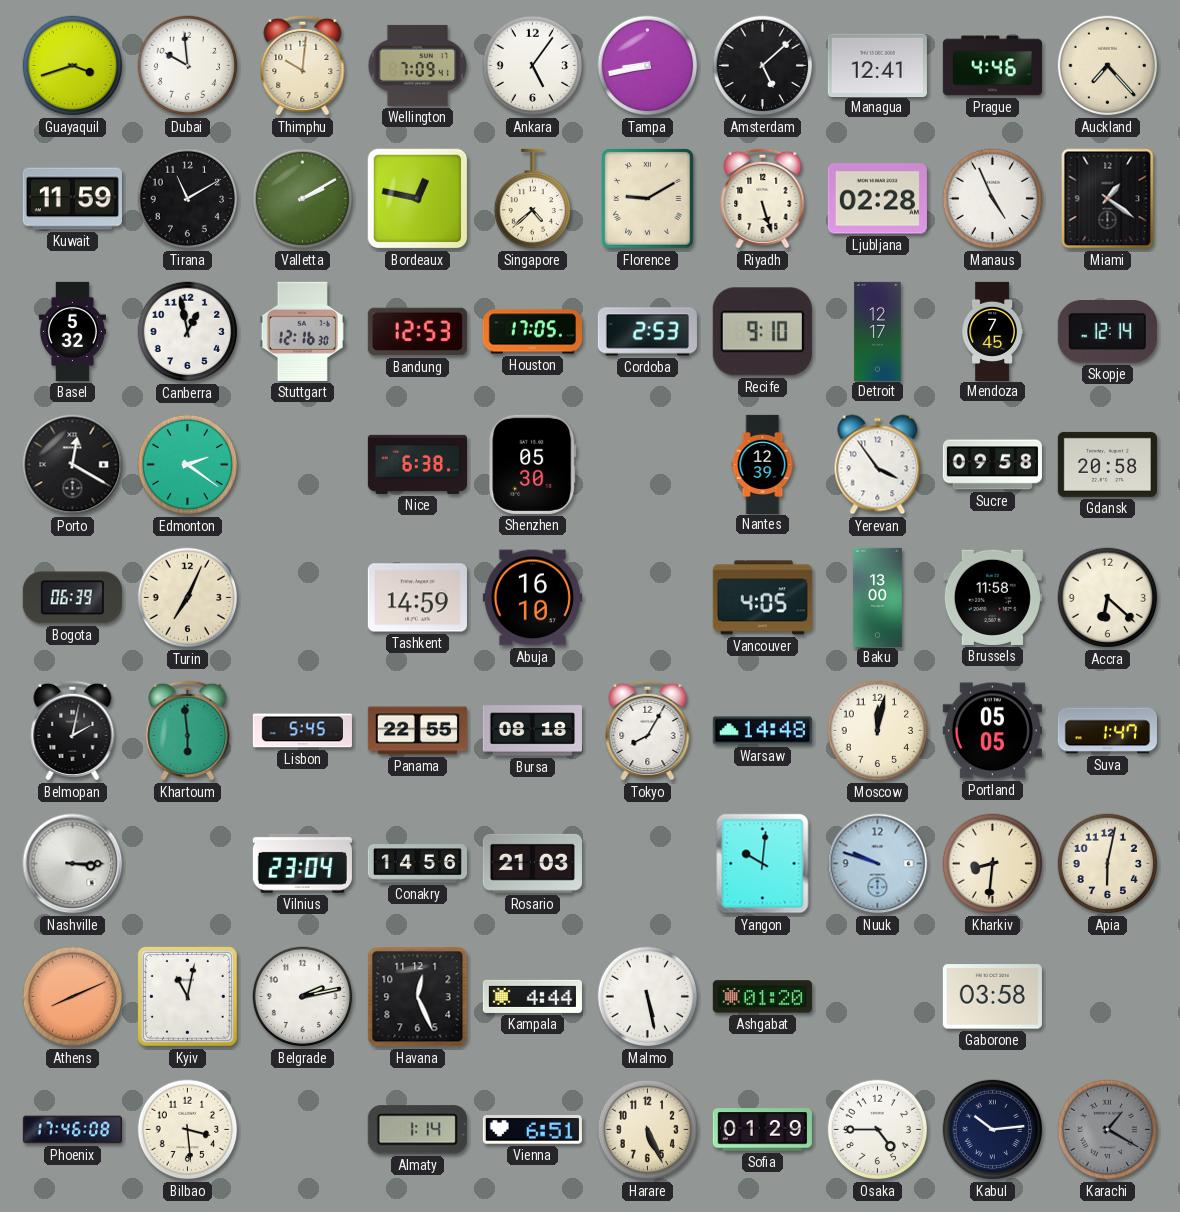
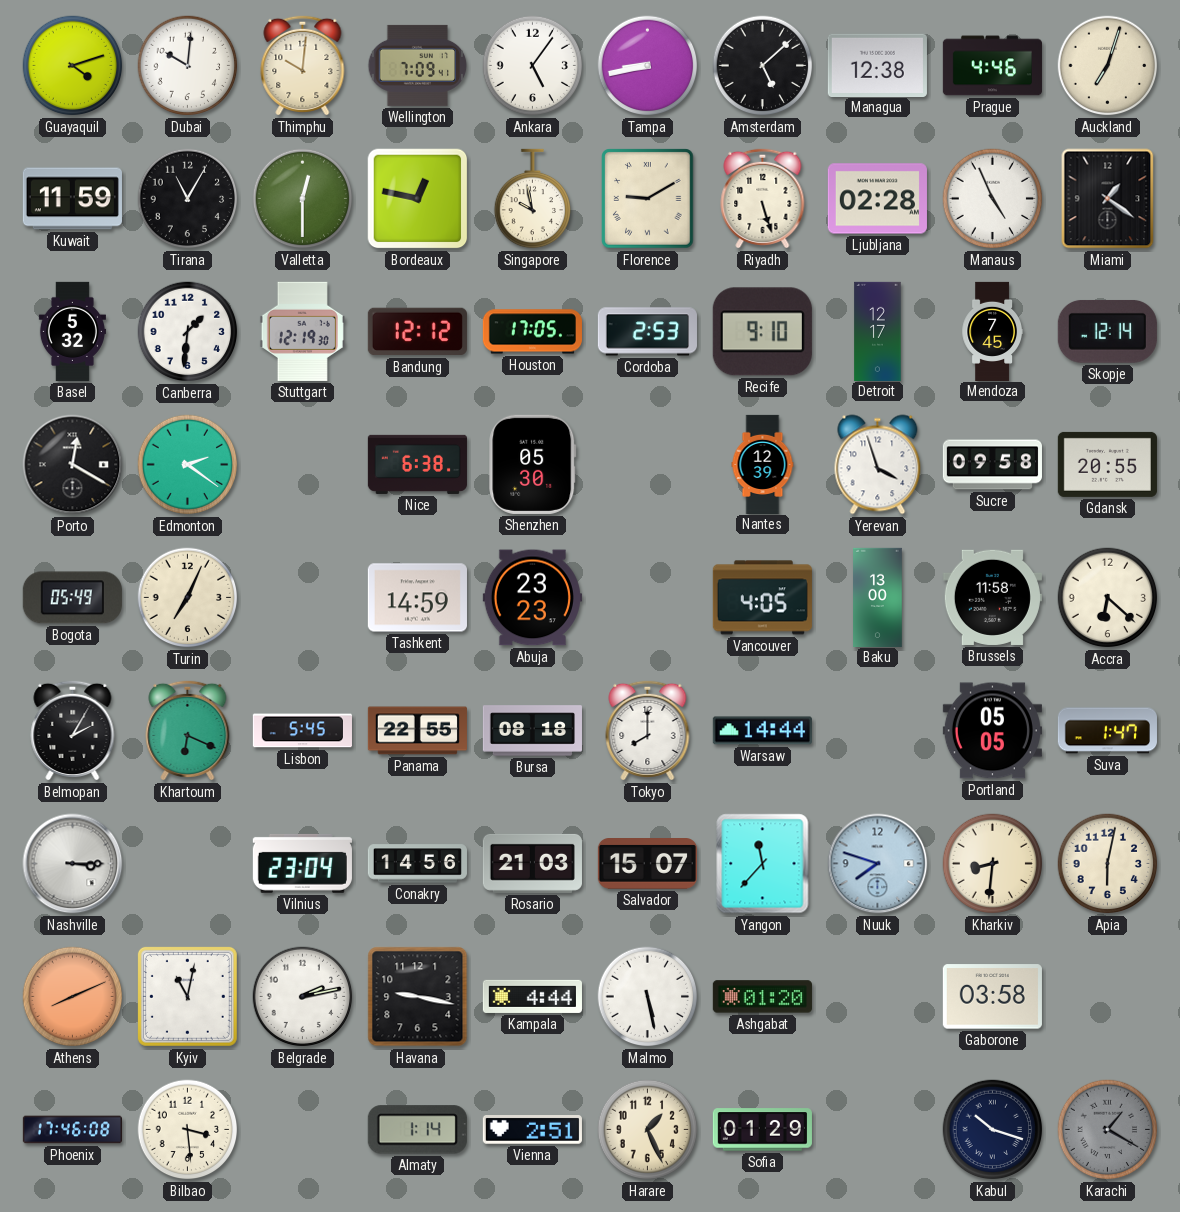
Guayaquil: 3:42 -> 4:12 (73, 66)
Dubai: 9:59 -> 10:01 (188, 66)
Managua: 12:41 -> 12:38 (877, 65)
Auckland: 7:23 -> 7:03 (1108, 66)
Tirana: 11:10 -> 11:05 (188, 199)
Valletta: 2:10 -> 12:30 (303, 199)
Singapore: 4:38 -> 9:58 (532, 199)
Canberra: 12:58 -> 1:31 (188, 332)
Stuttgart: 12:16 -> 12:19 (302, 331)
Bandung: 12:53 -> 12:12 (417, 332)
Yerevan: 3:54 -> 3:57 (878, 465)
Gdansk: 20:58 -> 20:55 (1107, 464)
Bogota: 06:39 -> 05:49 (72, 598)
Abuja: 16:10 -> 23:23 (532, 598)
Belmopan: 2:02 -> 2:05 (73, 730)
Khartoum: 5:59 -> 6:19 (188, 730)
Tokyo: 8:05 -> 8:00 (648, 730)
Warsaw: 14:48 -> 14:44 (762, 731)
Moscow: 12:02 -> none (878, 731)
Salvador: none -> 15:07 (647, 864)
Yangon: 10:01 -> 11:37 (763, 864)
Nuuk: 9:48 -> 7:48 (878, 864)
Havana: 12:26 -> 9:17 (418, 997)
Vienna: 6:51 -> 2:51 (532, 1130)
Harare: 5:26 -> 1:26 (648, 1130)
Osaka: 4:45 -> none (878, 1130)
Kabul: 10:14 -> 10:18 (993, 1130)
